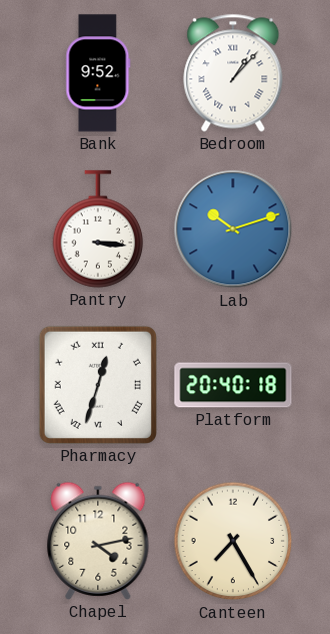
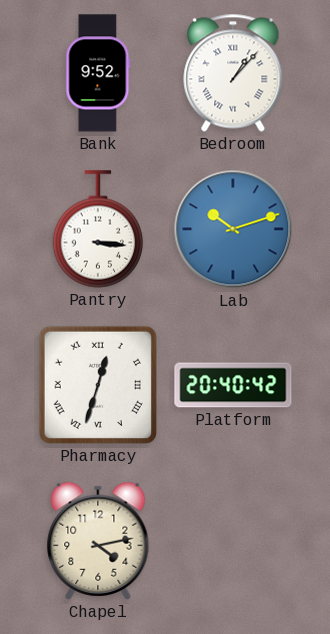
Platform: 20:40:18 -> 20:40:42 (233, 385)
Canteen: 7:25 -> none (233, 541)
